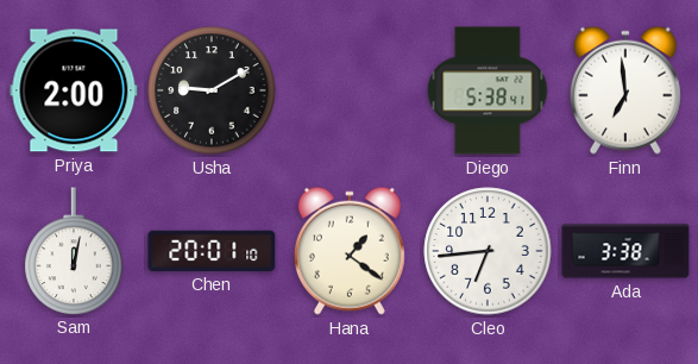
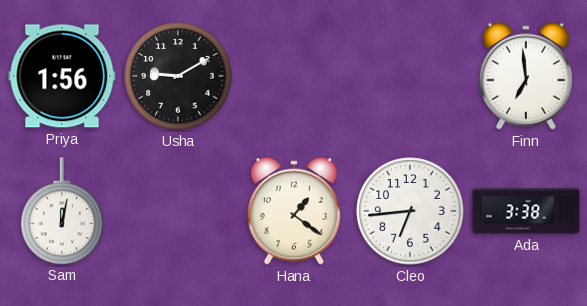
Priya: 2:00 -> 1:56 (62, 76)
Diego: 5:38 -> none (488, 90)
Chen: 20:01 -> none (212, 251)
